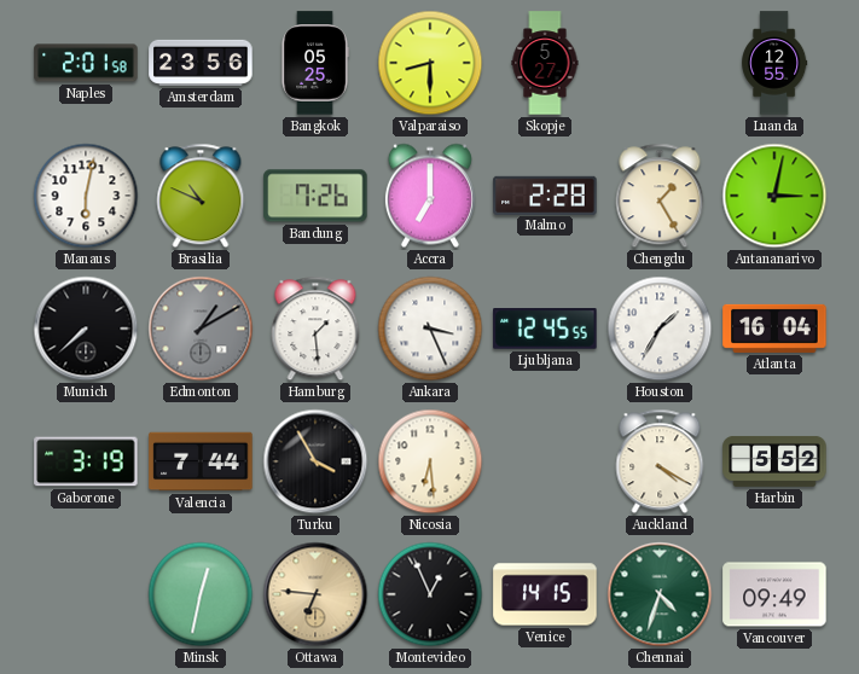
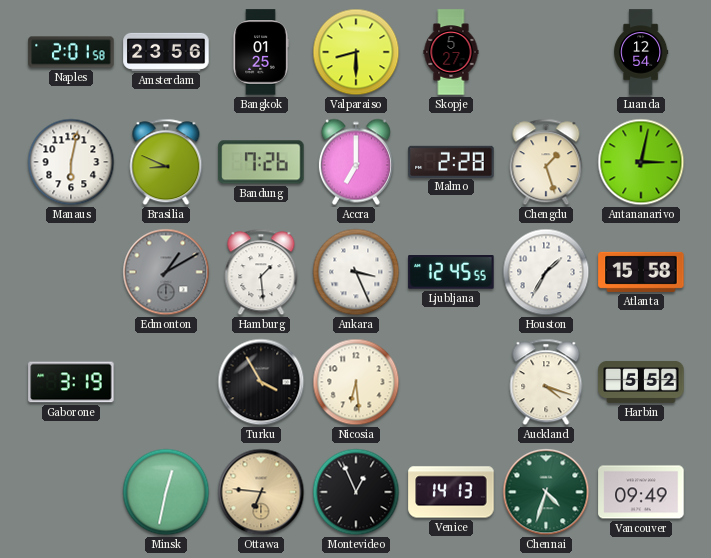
Bangkok: 05:25 -> 01:25 (261, 52)
Luanda: 12:55 -> 12:54 (641, 52)
Brasilia: 10:49 -> 8:49 (166, 162)
Chengdu: 1:25 -> 1:27 (546, 162)
Munich: 7:38 -> none (86, 329)
Atlanta: 16:04 -> 15:58 (641, 272)
Valencia: 7:44 -> none (201, 461)
Auckland: 4:20 -> 4:18 (546, 382)
Venice: 14:15 -> 14:13 (451, 492)
